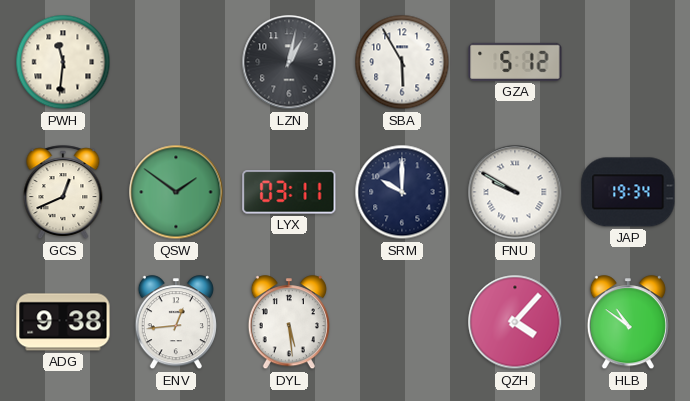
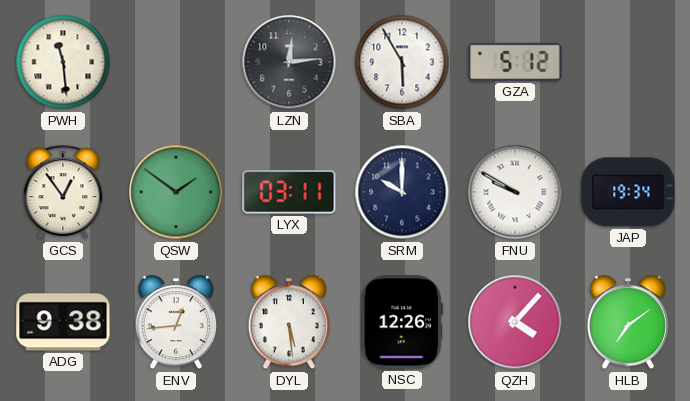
PWH: 11:31 -> 11:29 (63, 62)
LZN: 1:02 -> 12:14 (289, 62)
GCS: 12:41 -> 12:54 (63, 193)
NSC: none -> 12:26 (401, 322)
HLB: 10:51 -> 7:09 (628, 323)
